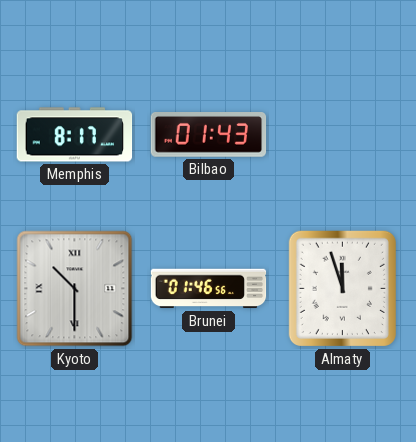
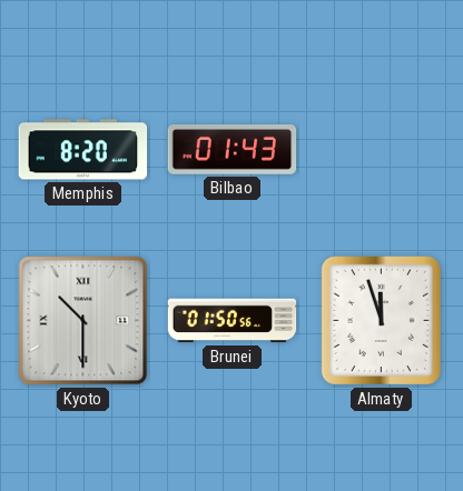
Memphis: 8:17 -> 8:20 (83, 150)
Brunei: 01:46 -> 01:50 (233, 321)
